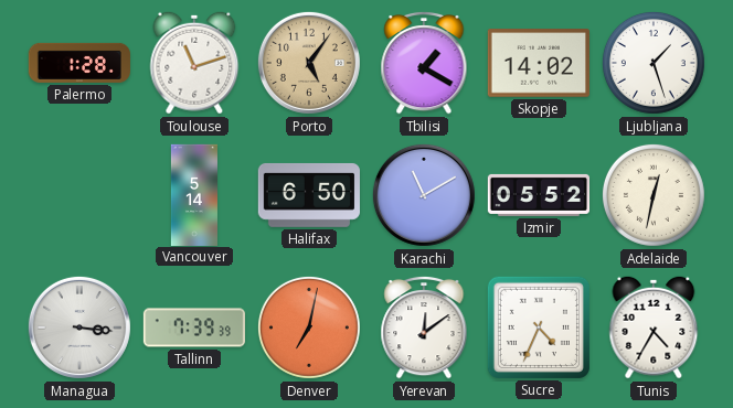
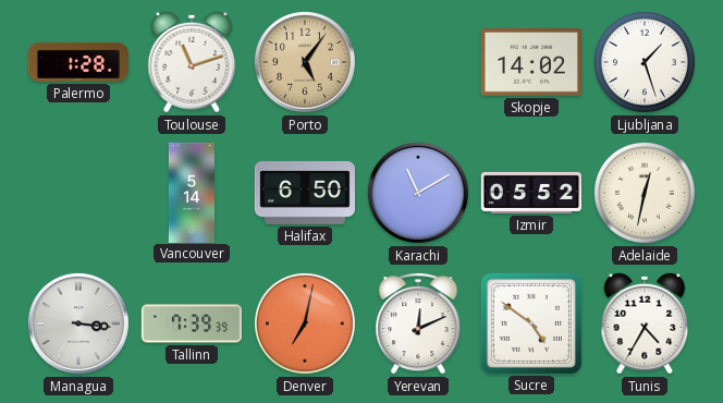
Tbilisi: 1:20 -> none (424, 63)
Yerevan: 12:09 -> 12:11 (418, 323)
Sucre: 4:34 -> 4:51 (531, 323)
